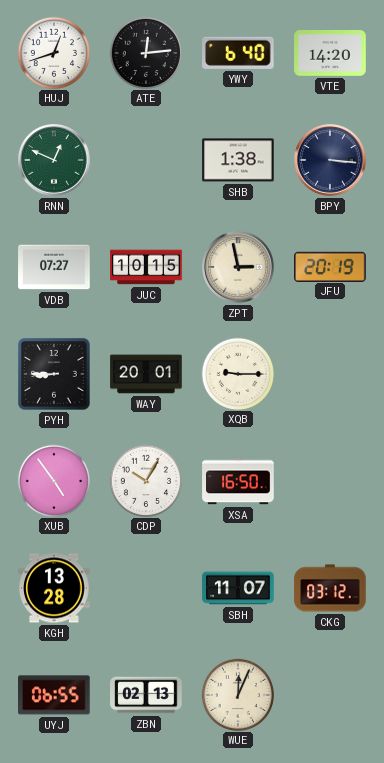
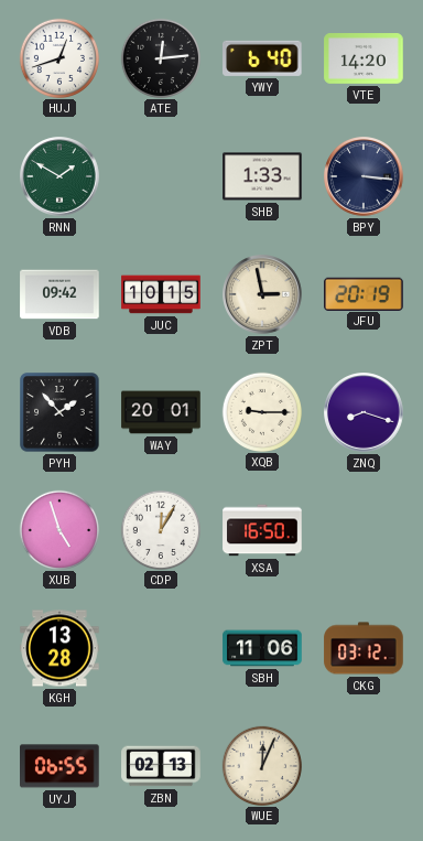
RNN: 12:49 -> 1:50 (59, 176)
SHB: 1:38 -> 1:33 (262, 176)
VDB: 07:27 -> 09:42 (59, 294)
PYH: 8:45 -> 1:53 (59, 412)
ZNQ: none -> 8:18 (364, 412)
XUB: 4:54 -> 4:57 (58, 529)
CDP: 10:05 -> 12:05 (160, 529)
SBH: 11:07 -> 11:06 (262, 648)
